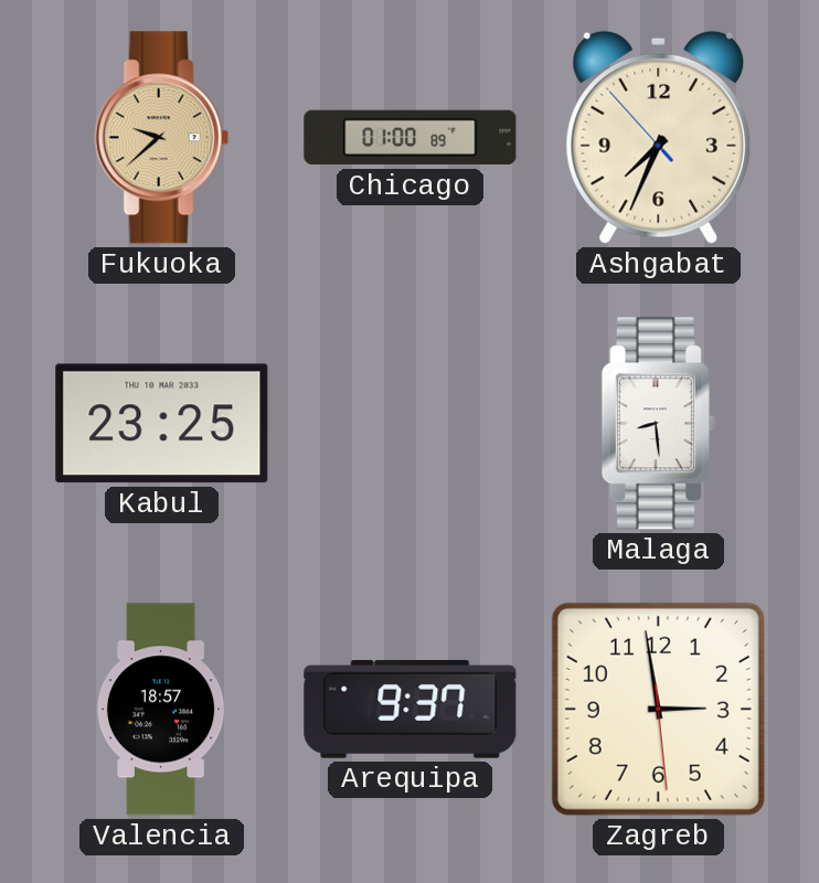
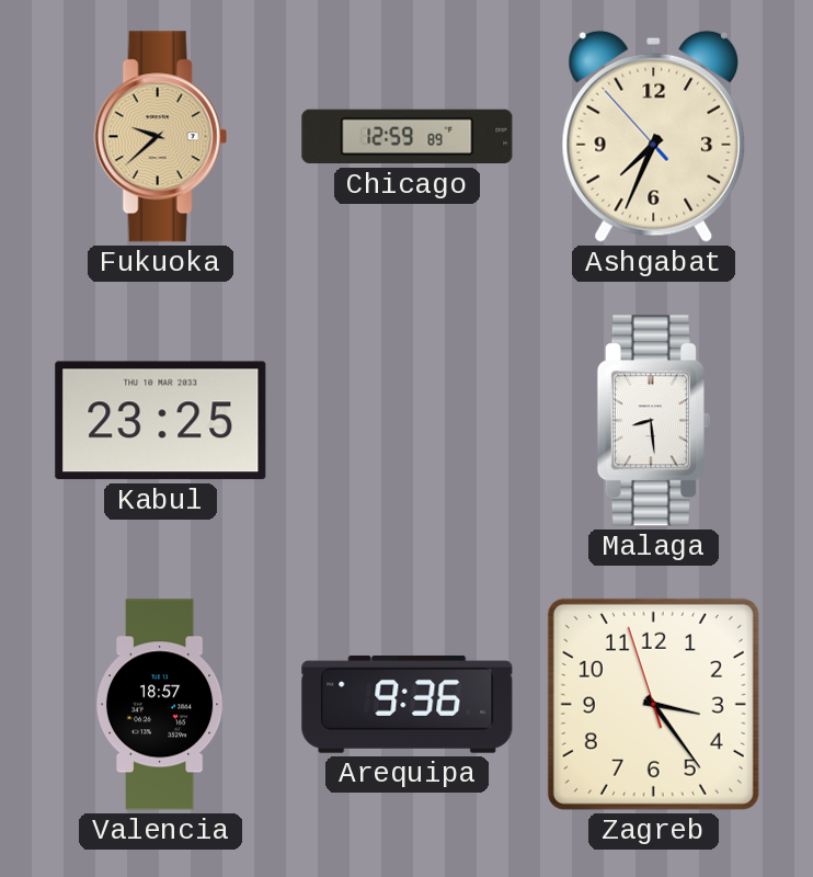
Chicago: 01:00 -> 12:59 (408, 137)
Arequipa: 9:37 -> 9:36 (408, 704)
Zagreb: 2:58 -> 3:23 (653, 704)
